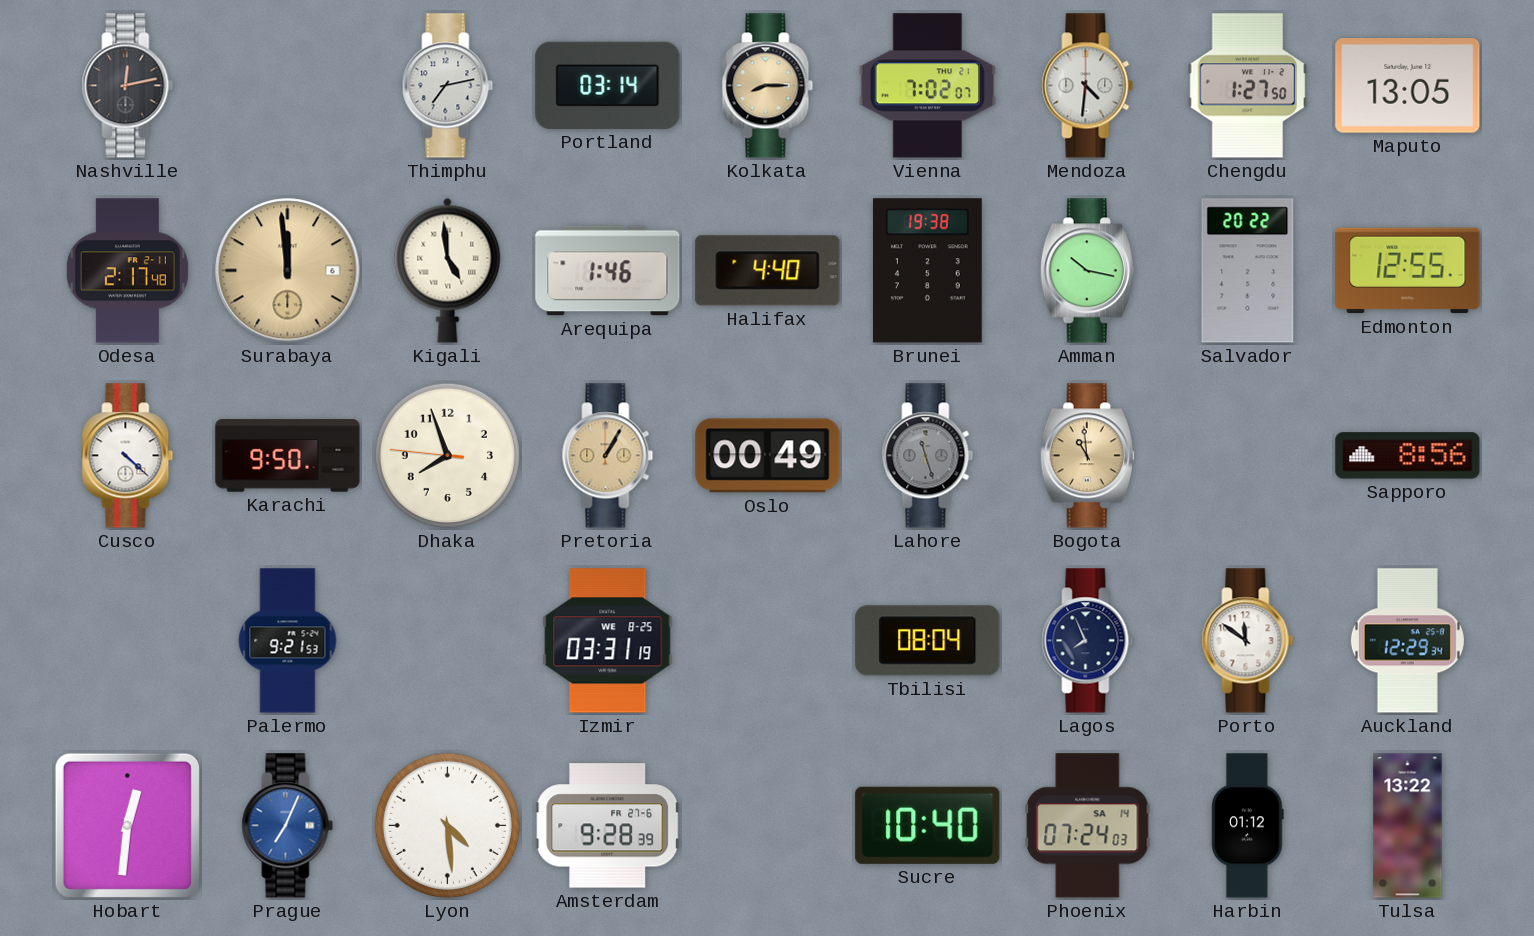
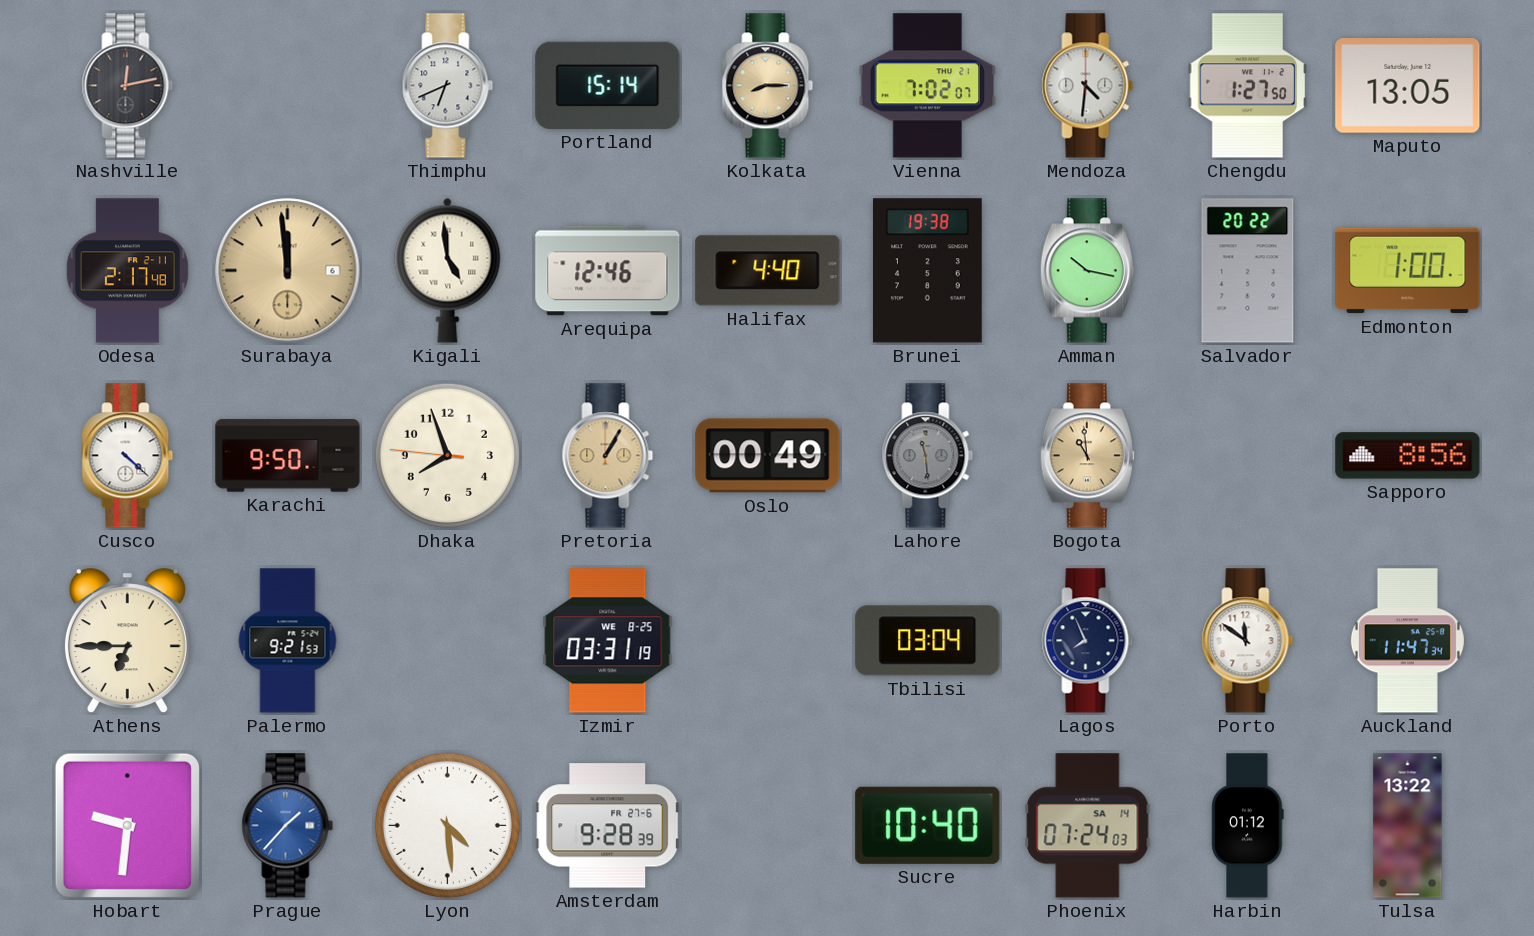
Thimphu: 7:13 -> 6:41 (448, 86)
Portland: 03:14 -> 15:14 (608, 85)
Arequipa: 1:46 -> 12:46 (608, 271)
Edmonton: 12:55 -> 1:00 (1408, 271)
Lahore: 11:27 -> 11:29 (928, 456)
Athens: none -> 6:45 (127, 641)
Tbilisi: 08:04 -> 03:04 (928, 641)
Auckland: 12:29 -> 11:47 (1407, 641)
Hobart: 12:31 -> 9:31 (127, 825)
Prague: 7:04 -> 1:37 (288, 826)
